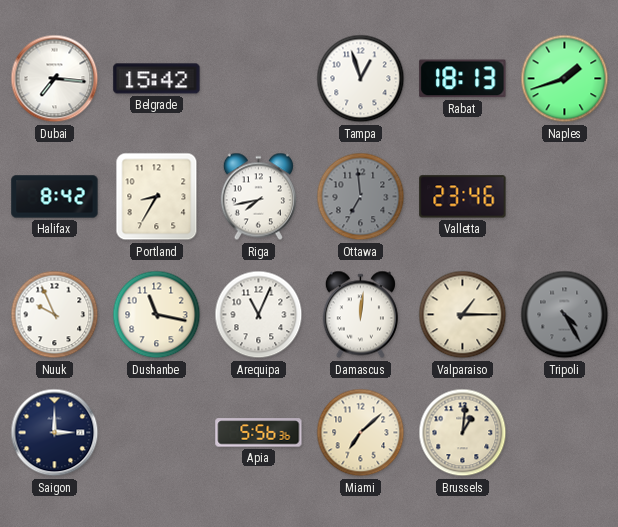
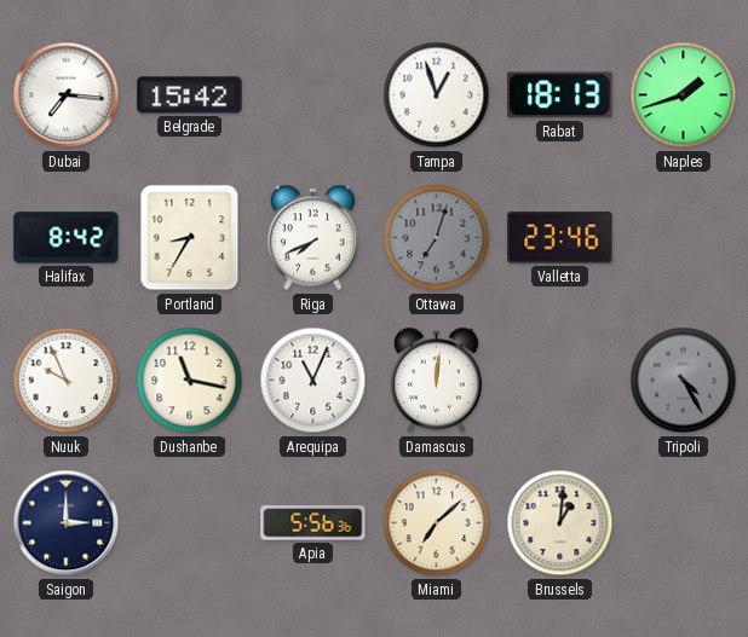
Riga: 7:43 -> 7:41 (312, 238)
Ottawa: 6:59 -> 7:03 (437, 238)
Valparaiso: 1:15 -> none (463, 315)
